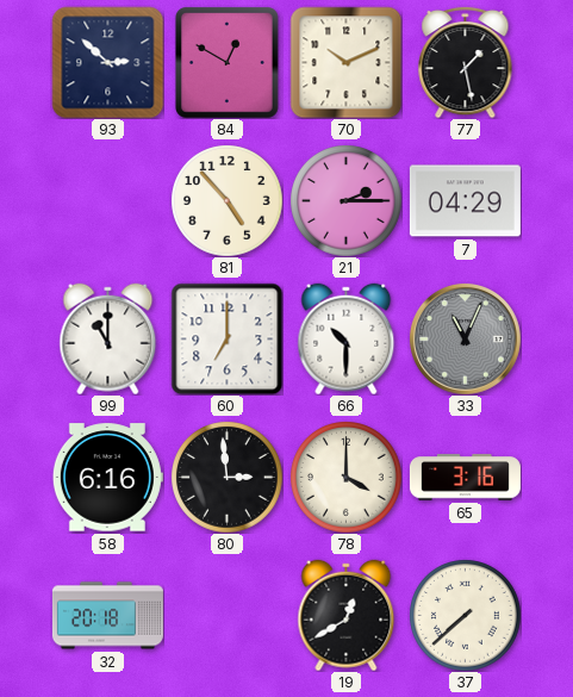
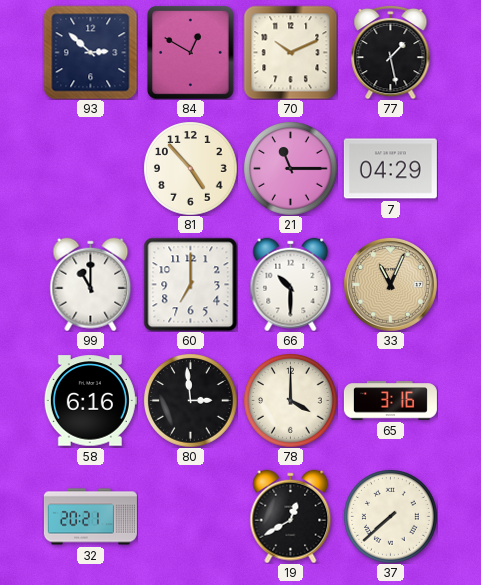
21: 2:15 -> 11:15 (290, 168)
33 dial: grey -> champagne (390, 284)
32: 20:18 -> 20:21 (90, 517)
